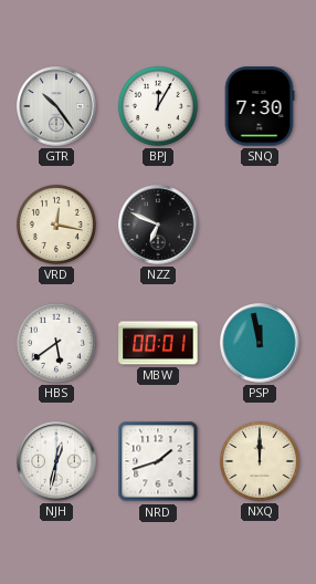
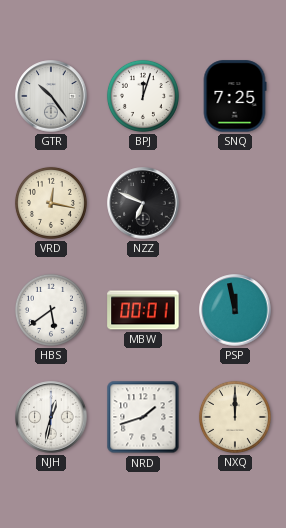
BPJ: 12:05 -> 12:03 (143, 96)
SNQ: 7:30 -> 7:25 (235, 96)
